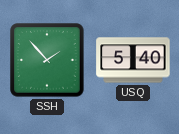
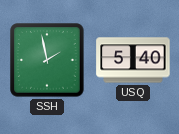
SSH: 1:53 -> 1:58 (47, 60)
